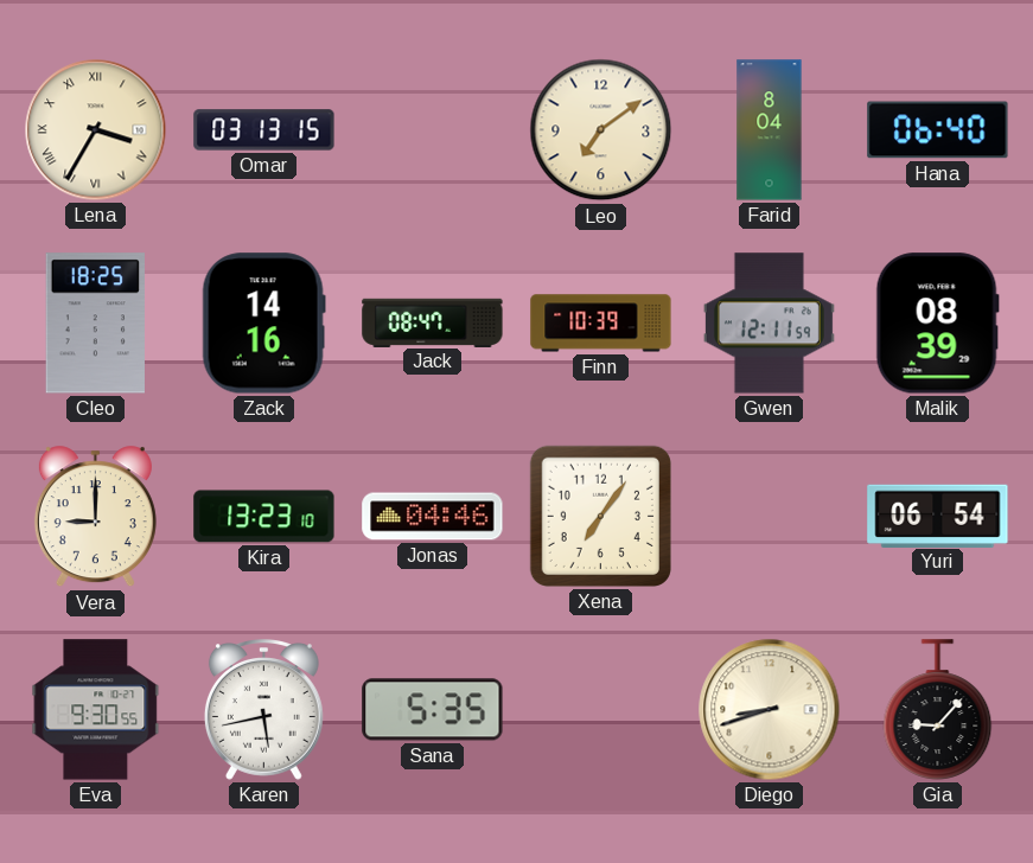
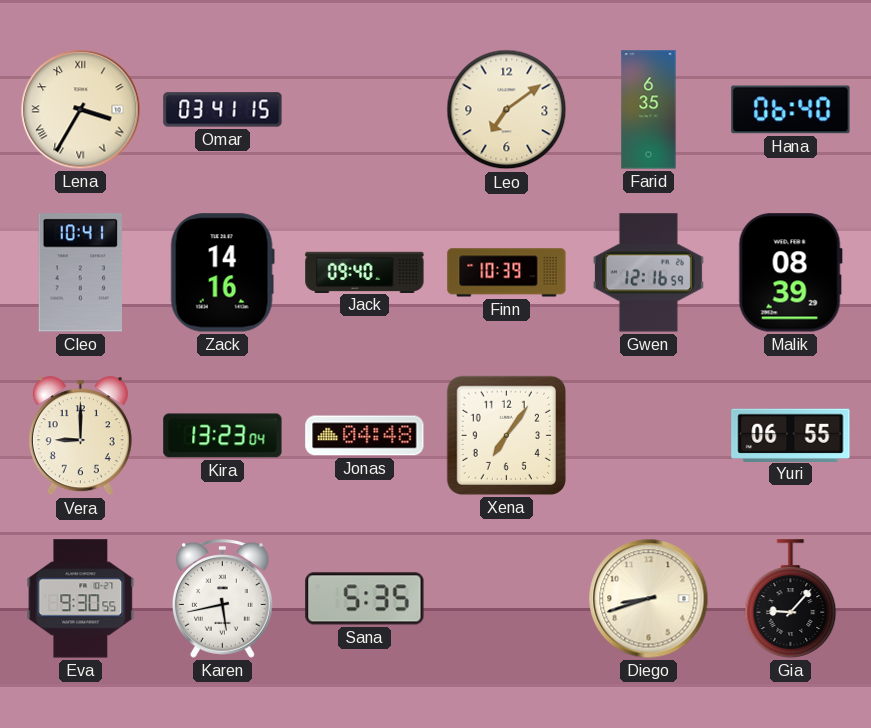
Omar: 03:13 -> 03:41 (223, 110)
Farid: 8:04 -> 6:35 (649, 110)
Cleo: 18:25 -> 10:41 (80, 273)
Jack: 08:47 -> 09:40 (365, 272)
Gwen: 12:11 -> 12:16 (648, 273)
Kira: 13:23:10 -> 13:23:04 (223, 436)
Jonas: 04:46 -> 04:48 (365, 436)
Yuri: 06:54 -> 06:55 (791, 435)
